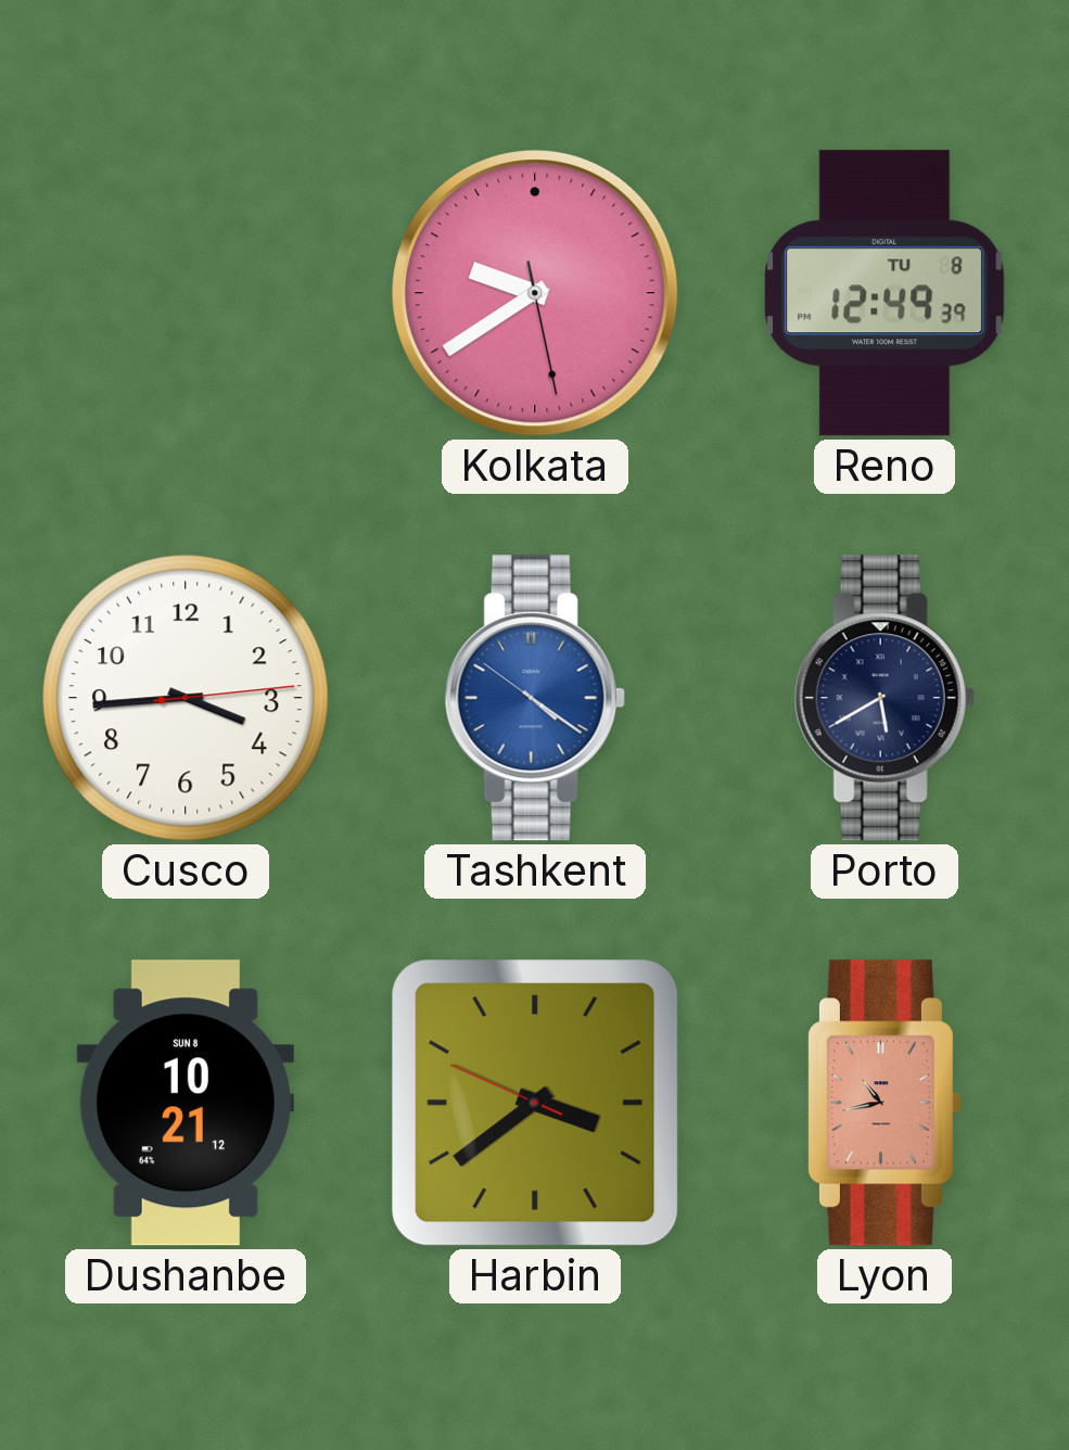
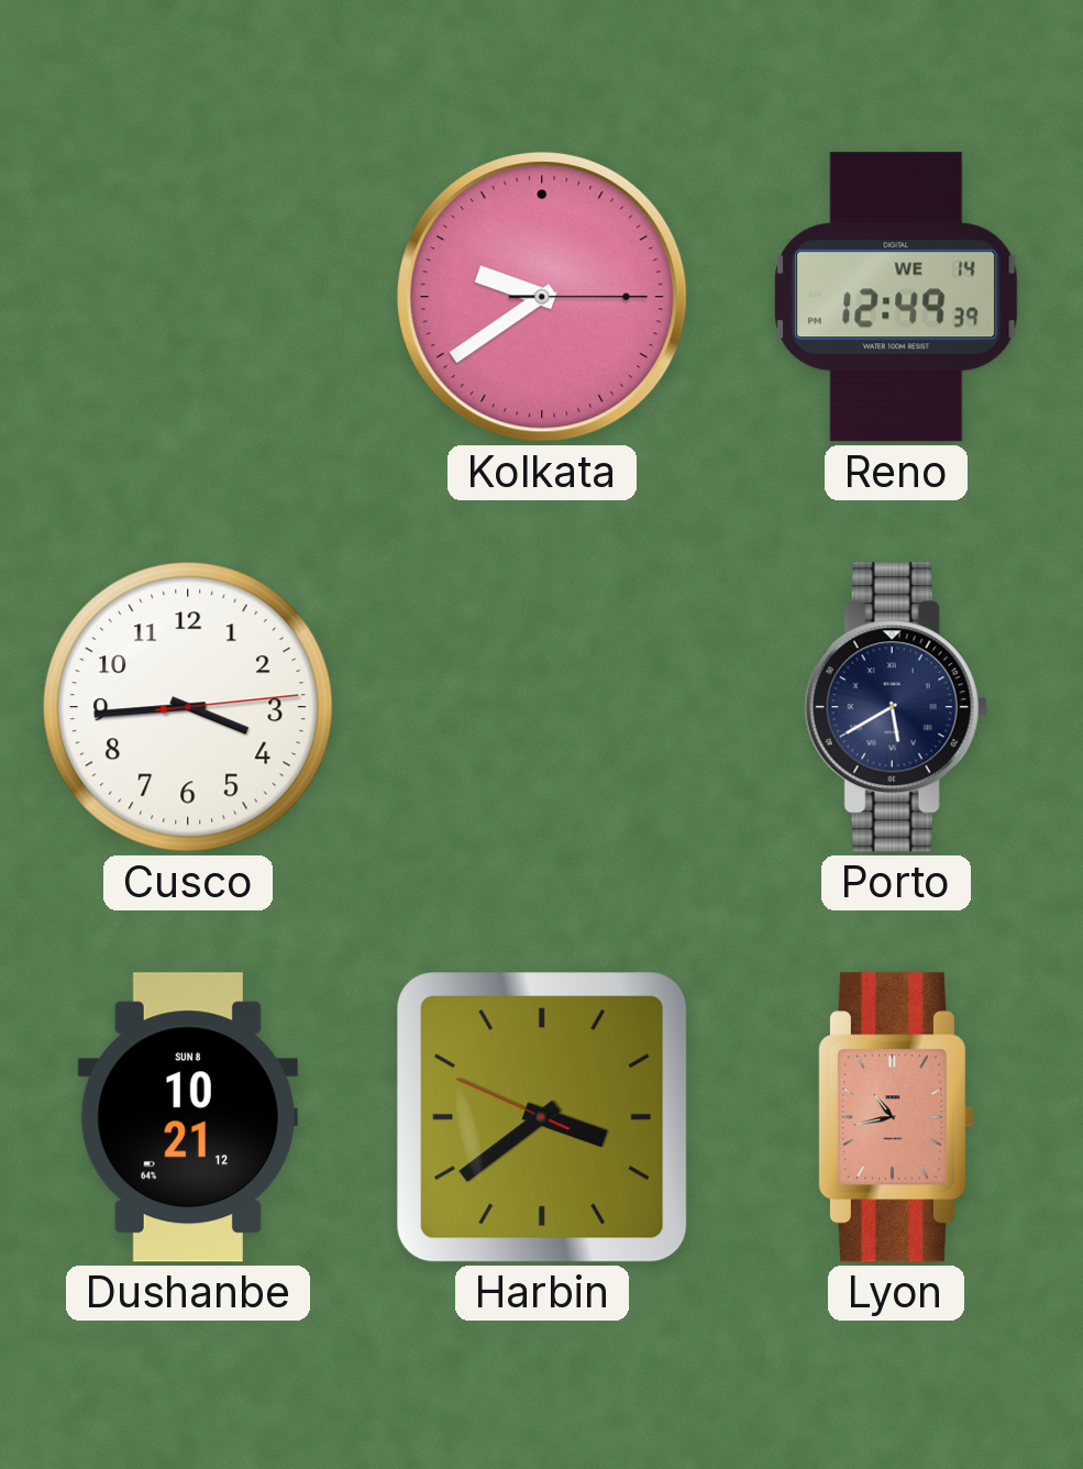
Kolkata: 9:39:28 -> 9:39:15 (542, 297)
Reno date: TU 8 -> WE 14 (897, 297)
Tashkent: 4:20 -> none (535, 698)
